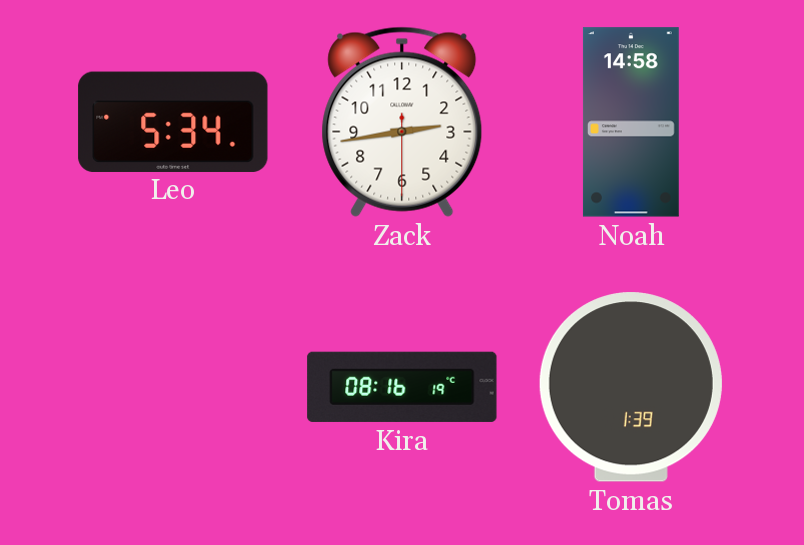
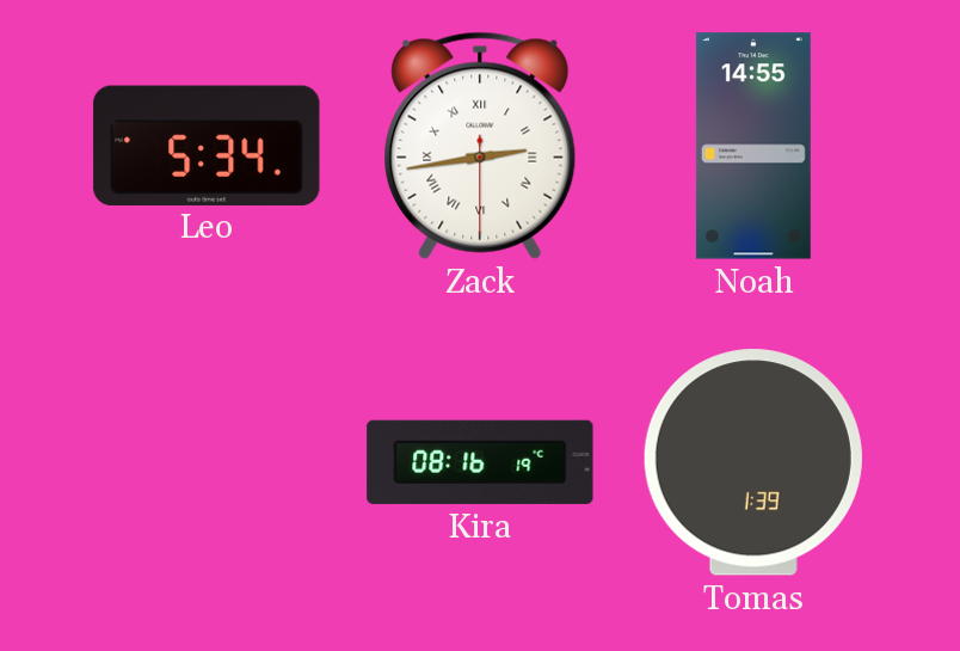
Zack numerals: Arabic -> Roman (480, 146)
Noah: 14:58 -> 14:55 (753, 146)
